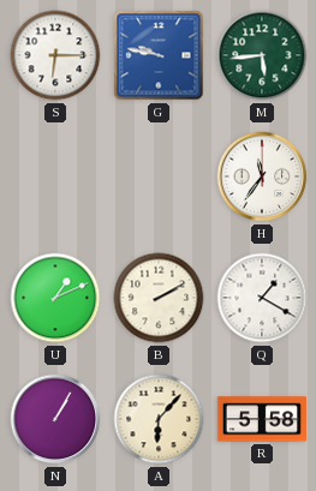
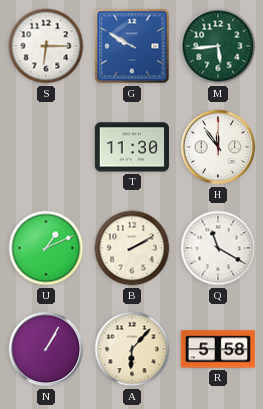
G: 9:47 -> 9:50 (132, 46)
T: none -> 11:30 (132, 147)
H: 11:36 -> 11:54 (218, 147)
Q: 1:20 -> 11:20 (218, 248)
